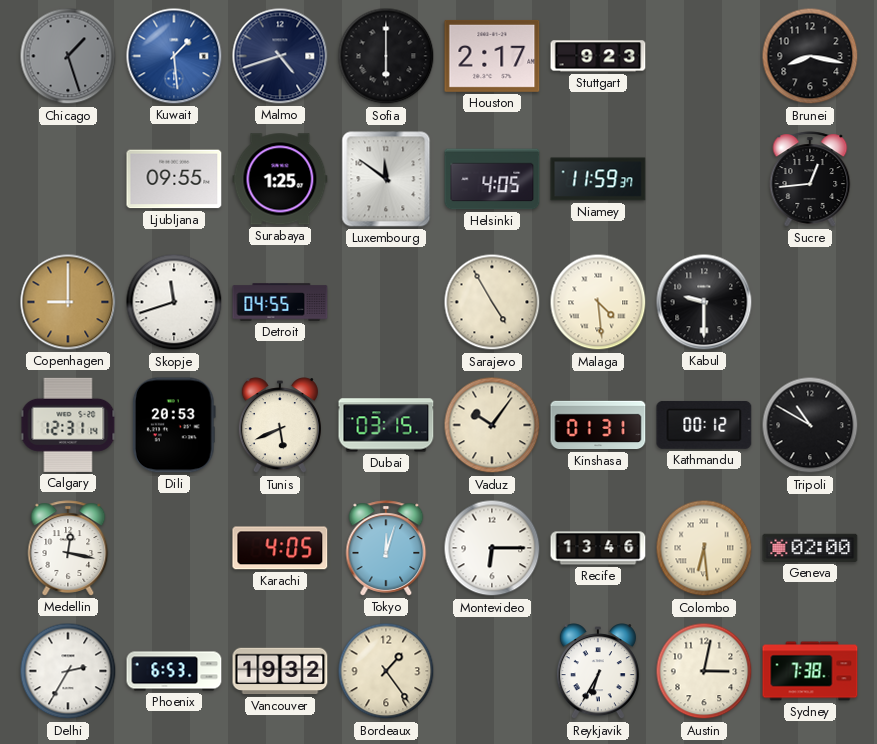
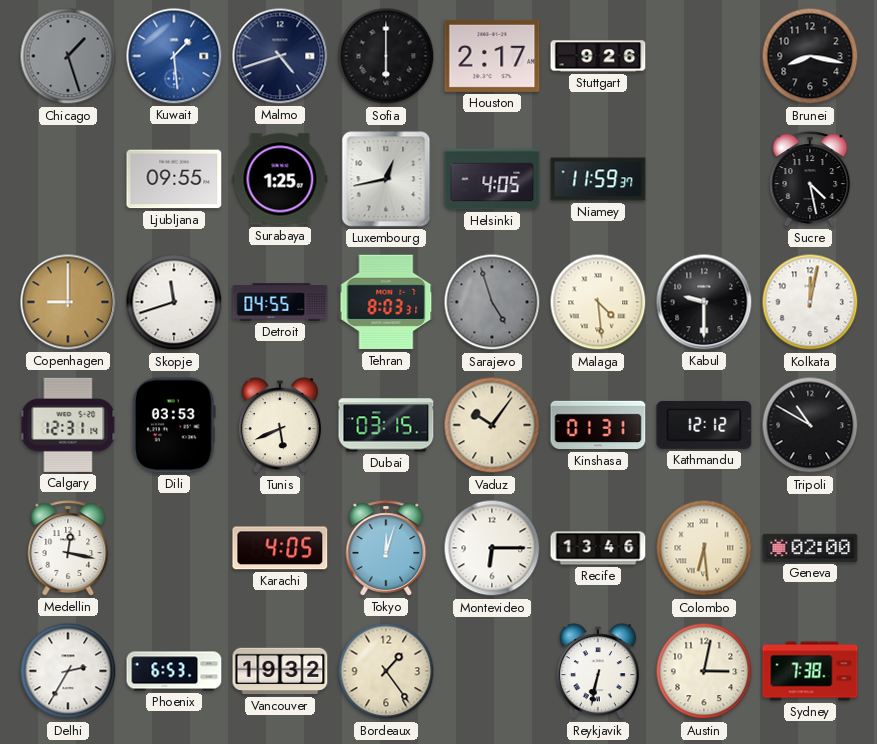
Stuttgart: 9:23 -> 9:26 (598, 56)
Luxembourg: 11:51 -> 12:43 (386, 179)
Sucre: 12:44 -> 4:28 (810, 179)
Tehran: none -> 8:03 (386, 302)
Sarajevo: 4:55 -> 4:57 (492, 302)
Sarajevo dial: cream -> grey (492, 302)
Kolkata: none -> 12:02 (810, 302)
Dili: 20:53 -> 03:53 (174, 425)
Kathmandu: 00:12 -> 12:12 (704, 425)
Reykjavik: 6:35 -> 6:32 (598, 672)
